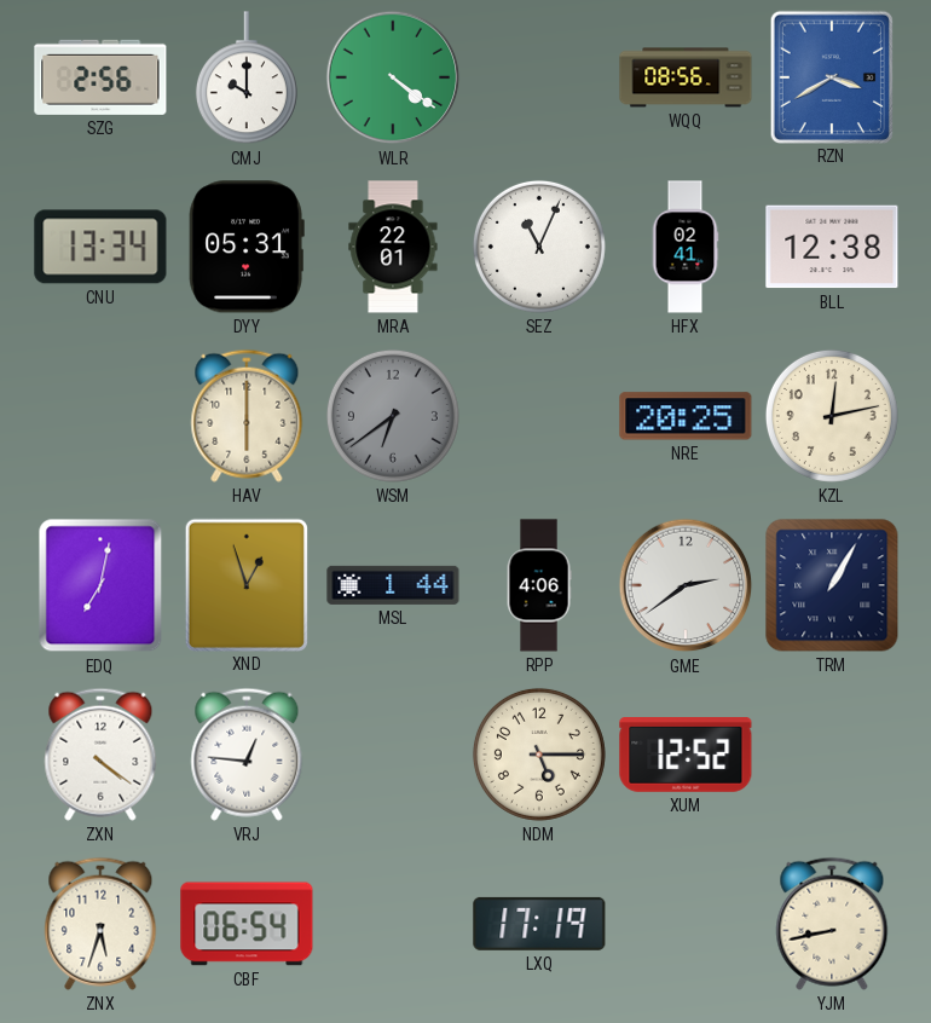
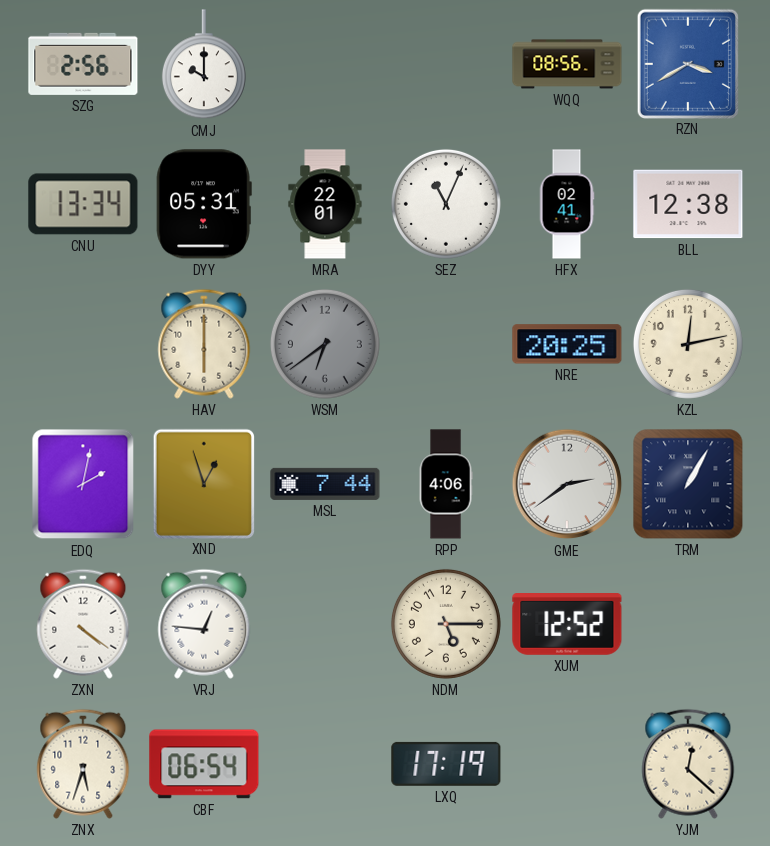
WLR: 4:21 -> none (393, 77)
EDQ: 7:02 -> 2:02 (83, 484)
MSL: 1:44 -> 7:44 (325, 484)
YJM: 8:43 -> 12:22 (688, 764)
